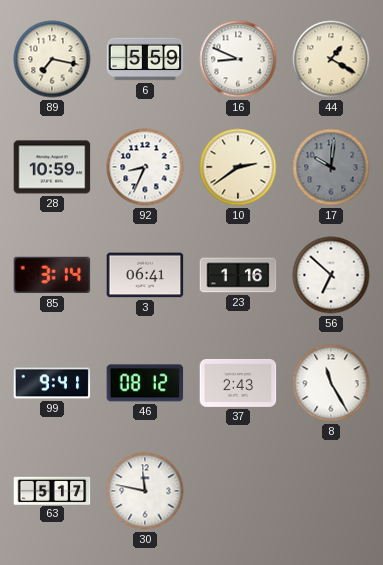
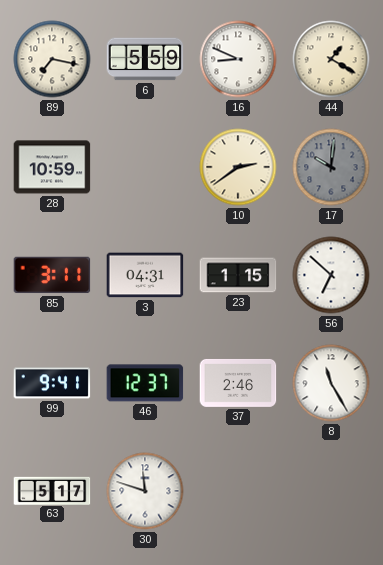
92: 8:34 -> none (145, 167)
85: 3:14 -> 3:11 (52, 275)
3: 06:41 -> 04:31 (145, 275)
23: 1:16 -> 1:15 (238, 275)
46: 08:12 -> 12:37 (145, 383)
37: 2:43 -> 2:46 (238, 383)
30: 11:47 -> 11:48 (145, 491)
